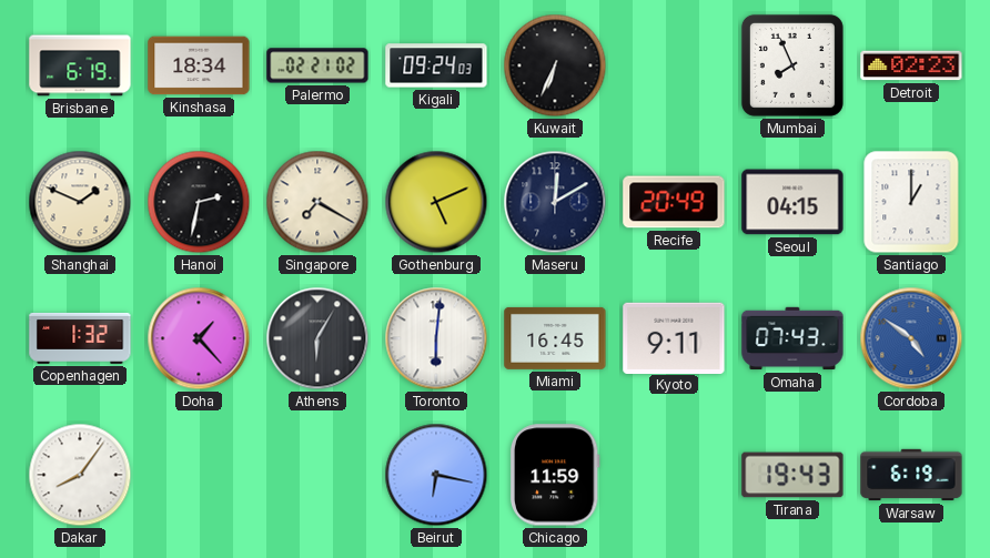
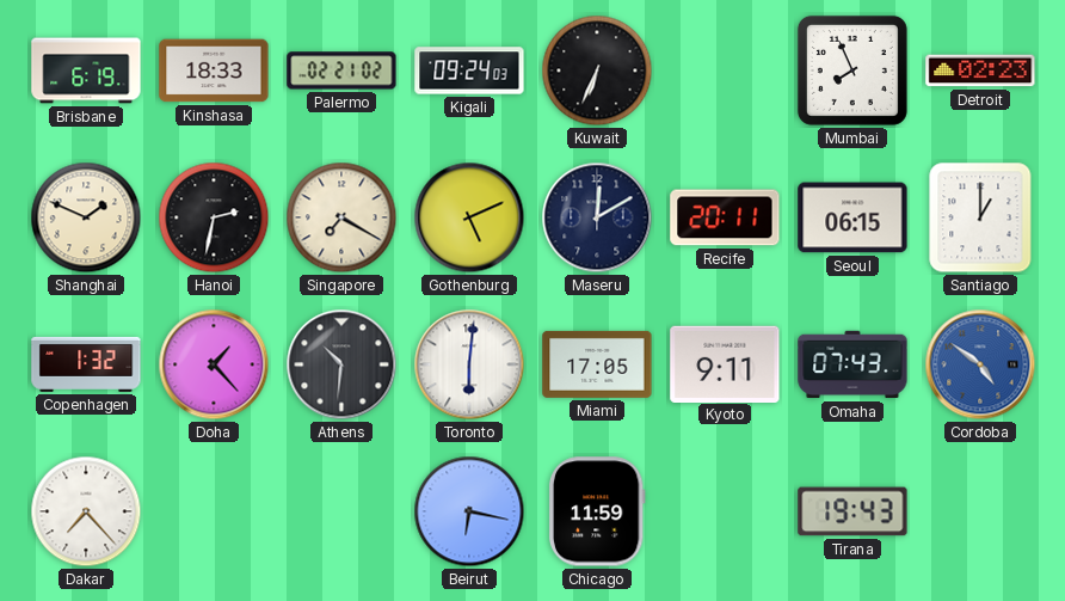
Kinshasa: 18:34 -> 18:33 (214, 70)
Recife: 20:49 -> 20:11 (725, 217)
Seoul: 04:15 -> 06:15 (852, 217)
Athens: 6:05 -> 10:31 (341, 364)
Miami: 16:45 -> 17:05 (597, 364)
Dakar: 8:06 -> 7:23 (86, 511)
Warsaw: 6:19 -> none (911, 475)
